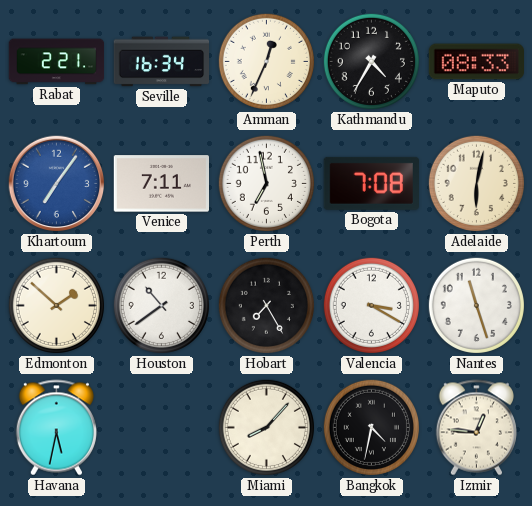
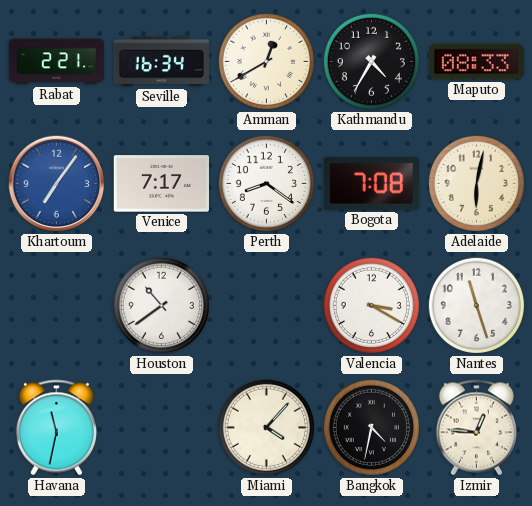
Amman: 12:34 -> 12:40 (266, 61)
Venice: 7:11 -> 7:17 (161, 184)
Perth: 6:58 -> 8:21 (266, 183)
Edmonton: 1:52 -> none (56, 305)
Hobart: 7:25 -> none (266, 305)
Havana: 5:32 -> 11:32 (56, 428)
Miami: 8:07 -> 4:07 (266, 427)
